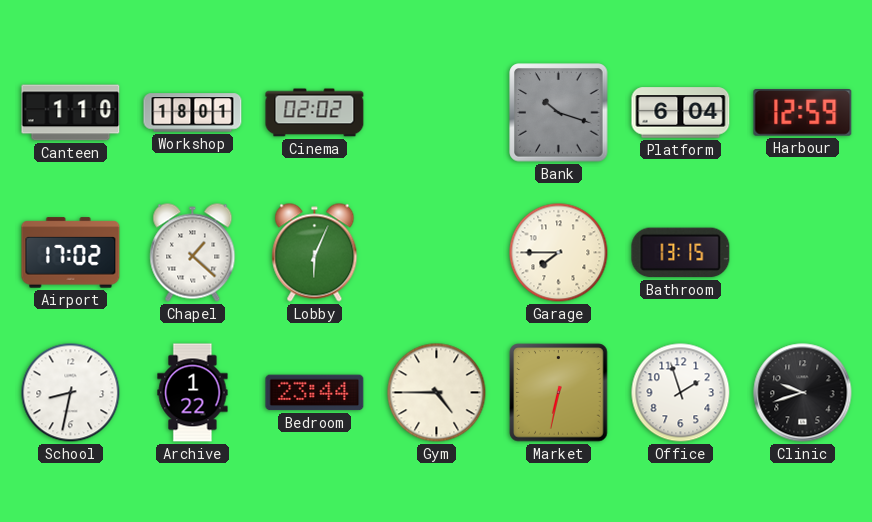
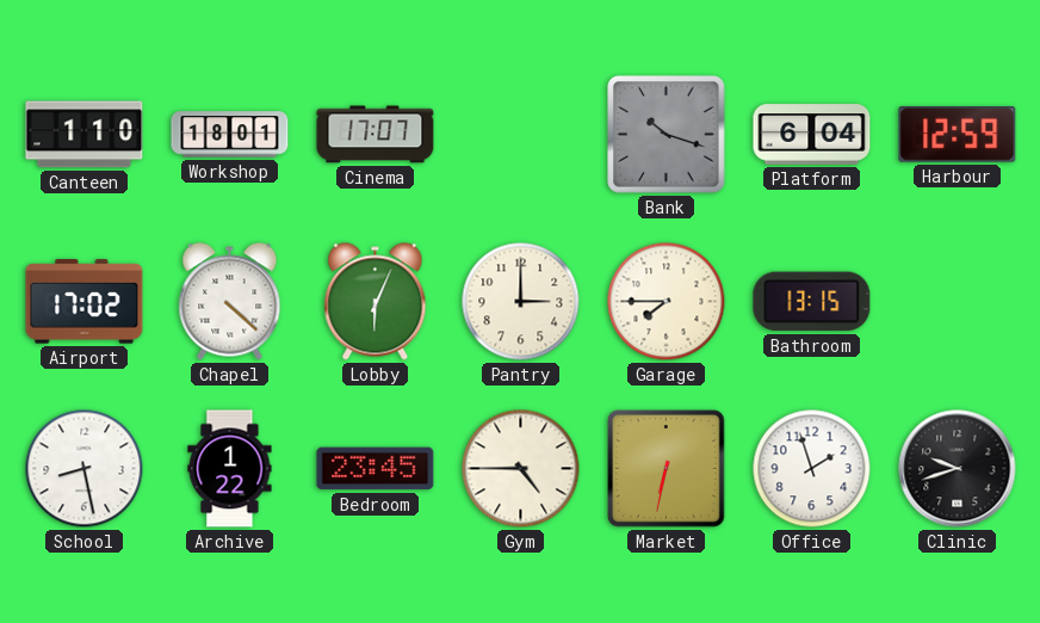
Cinema: 02:02 -> 17:07 (376, 135)
Chapel: 1:22 -> 4:22 (230, 302)
Pantry: none -> 3:00 (521, 302)
School: 8:32 -> 8:28 (85, 469)
Bedroom: 23:44 -> 23:45 (376, 469)
